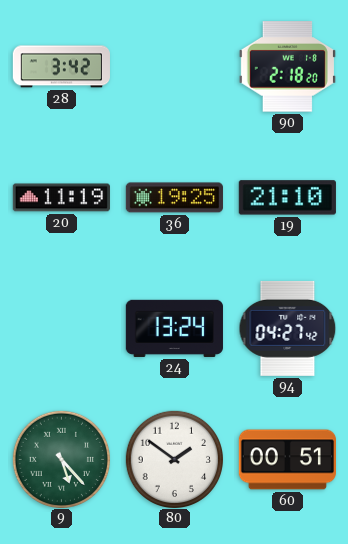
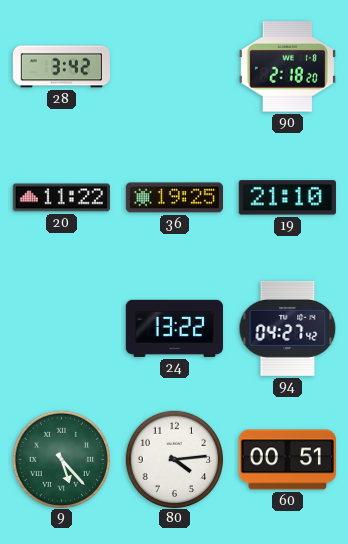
20: 11:19 -> 11:22 (61, 198)
24: 13:24 -> 13:22 (174, 328)
80: 1:51 -> 4:14 (174, 459)
